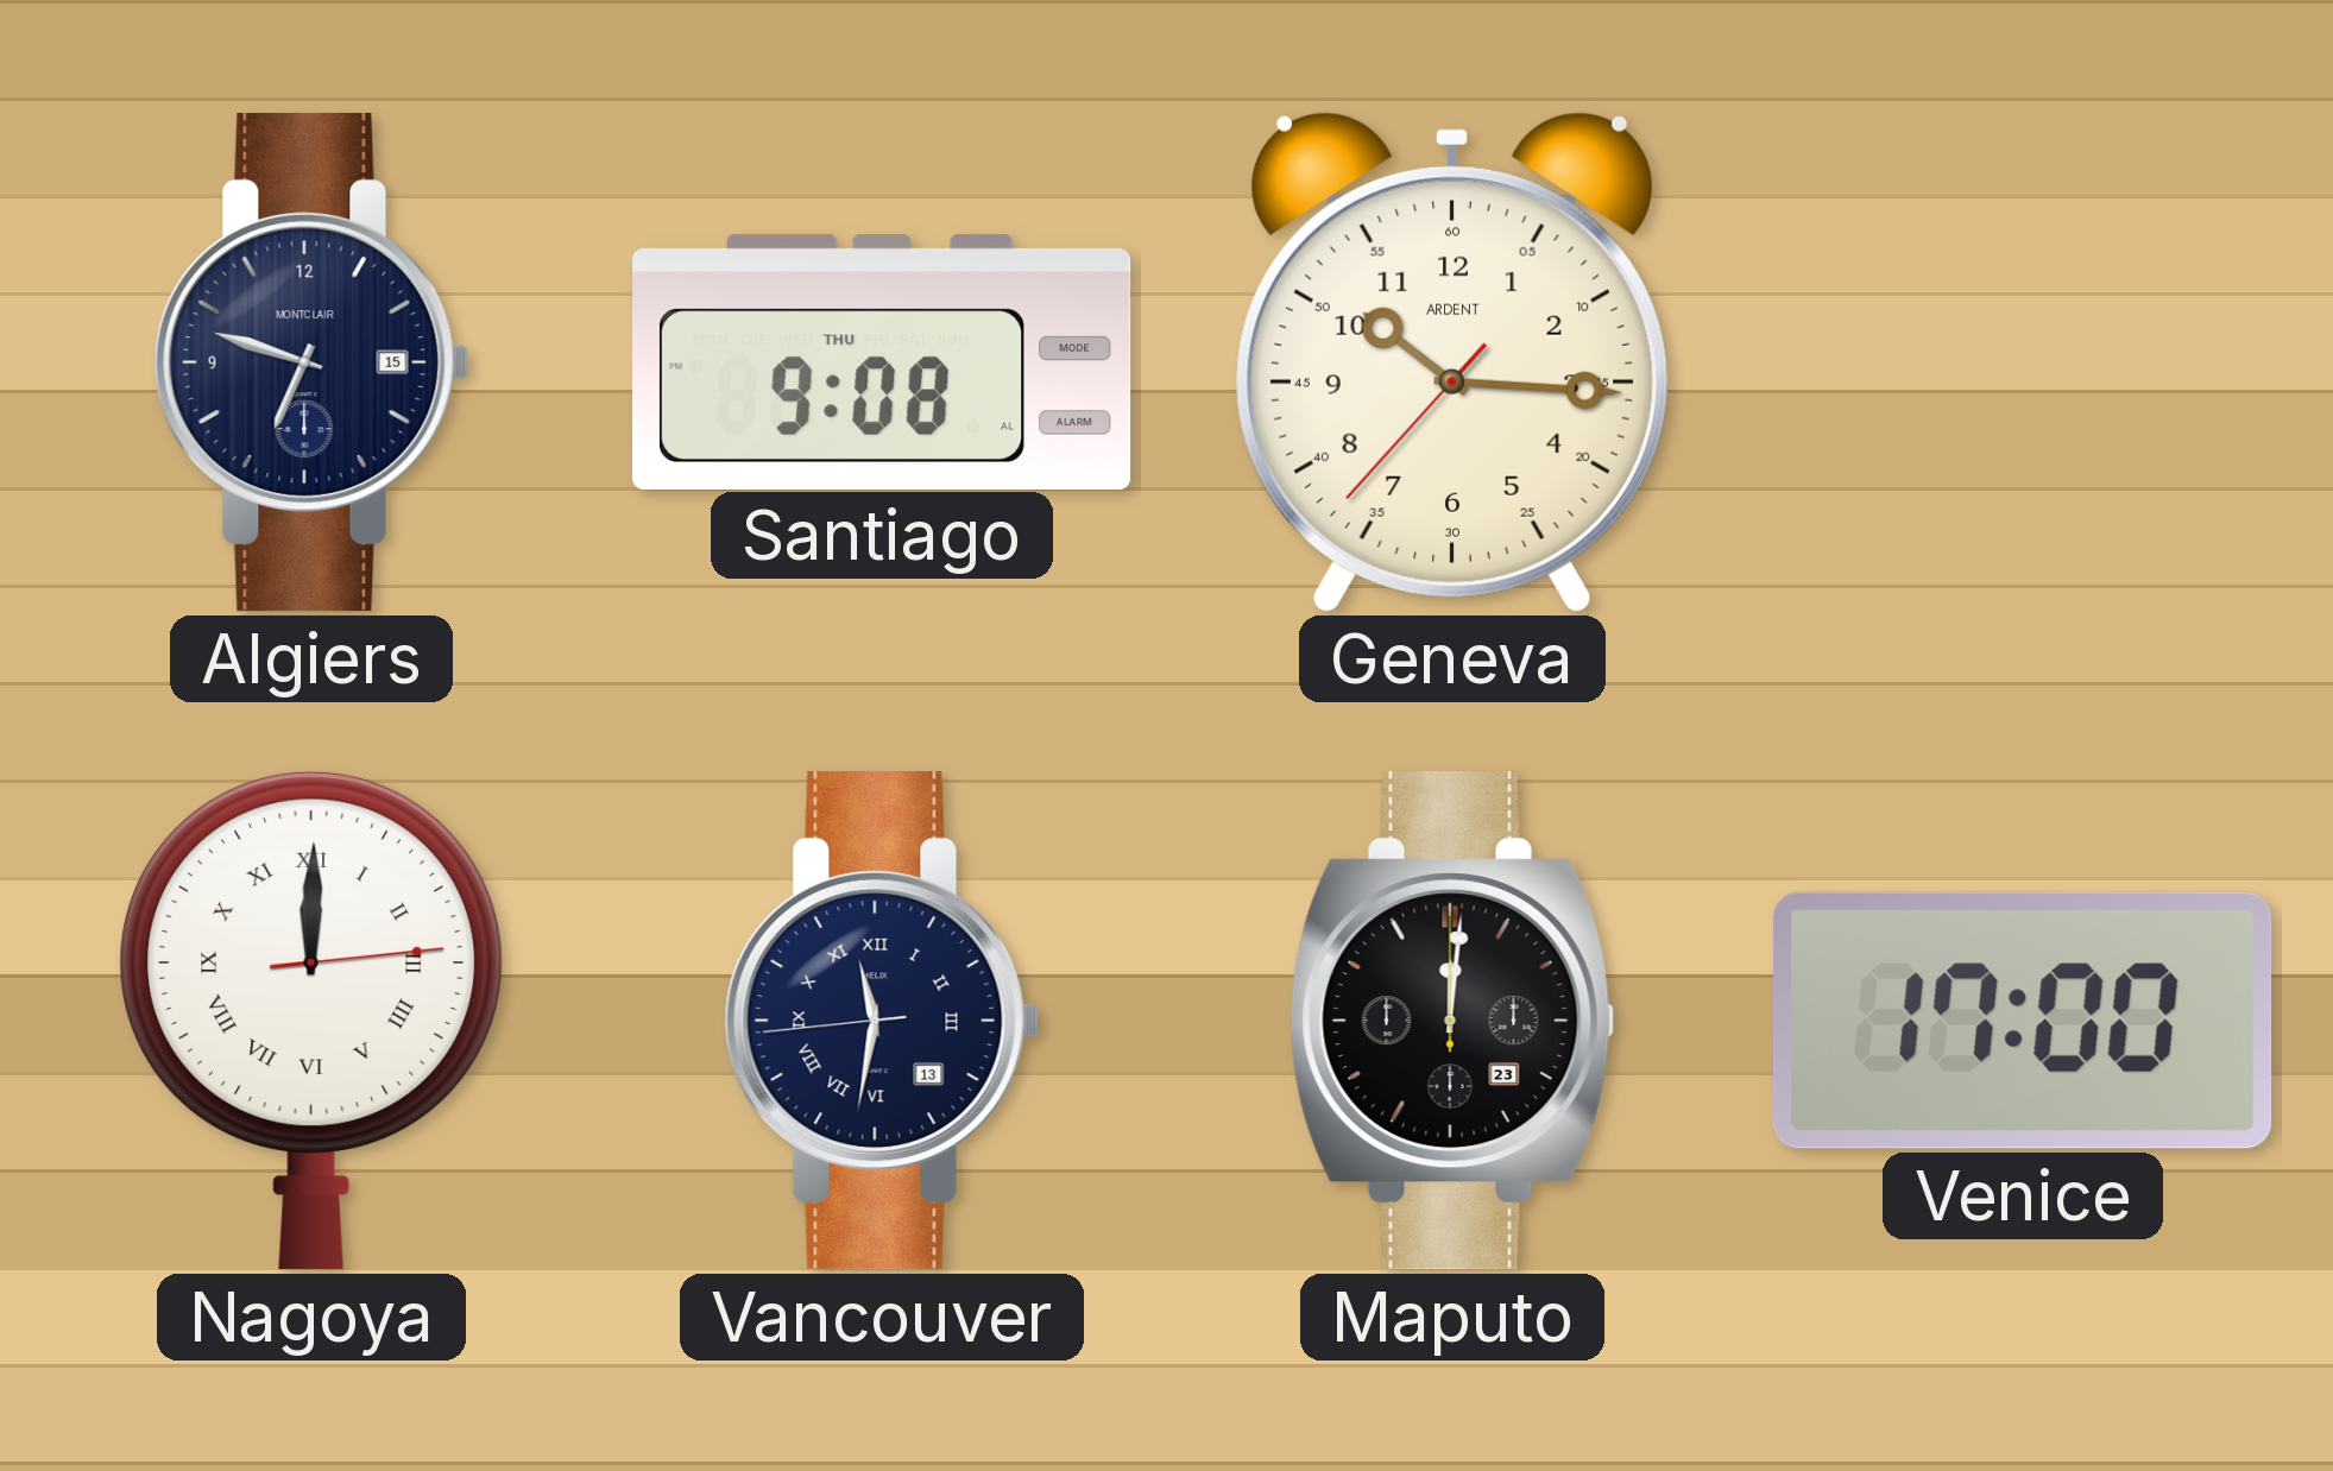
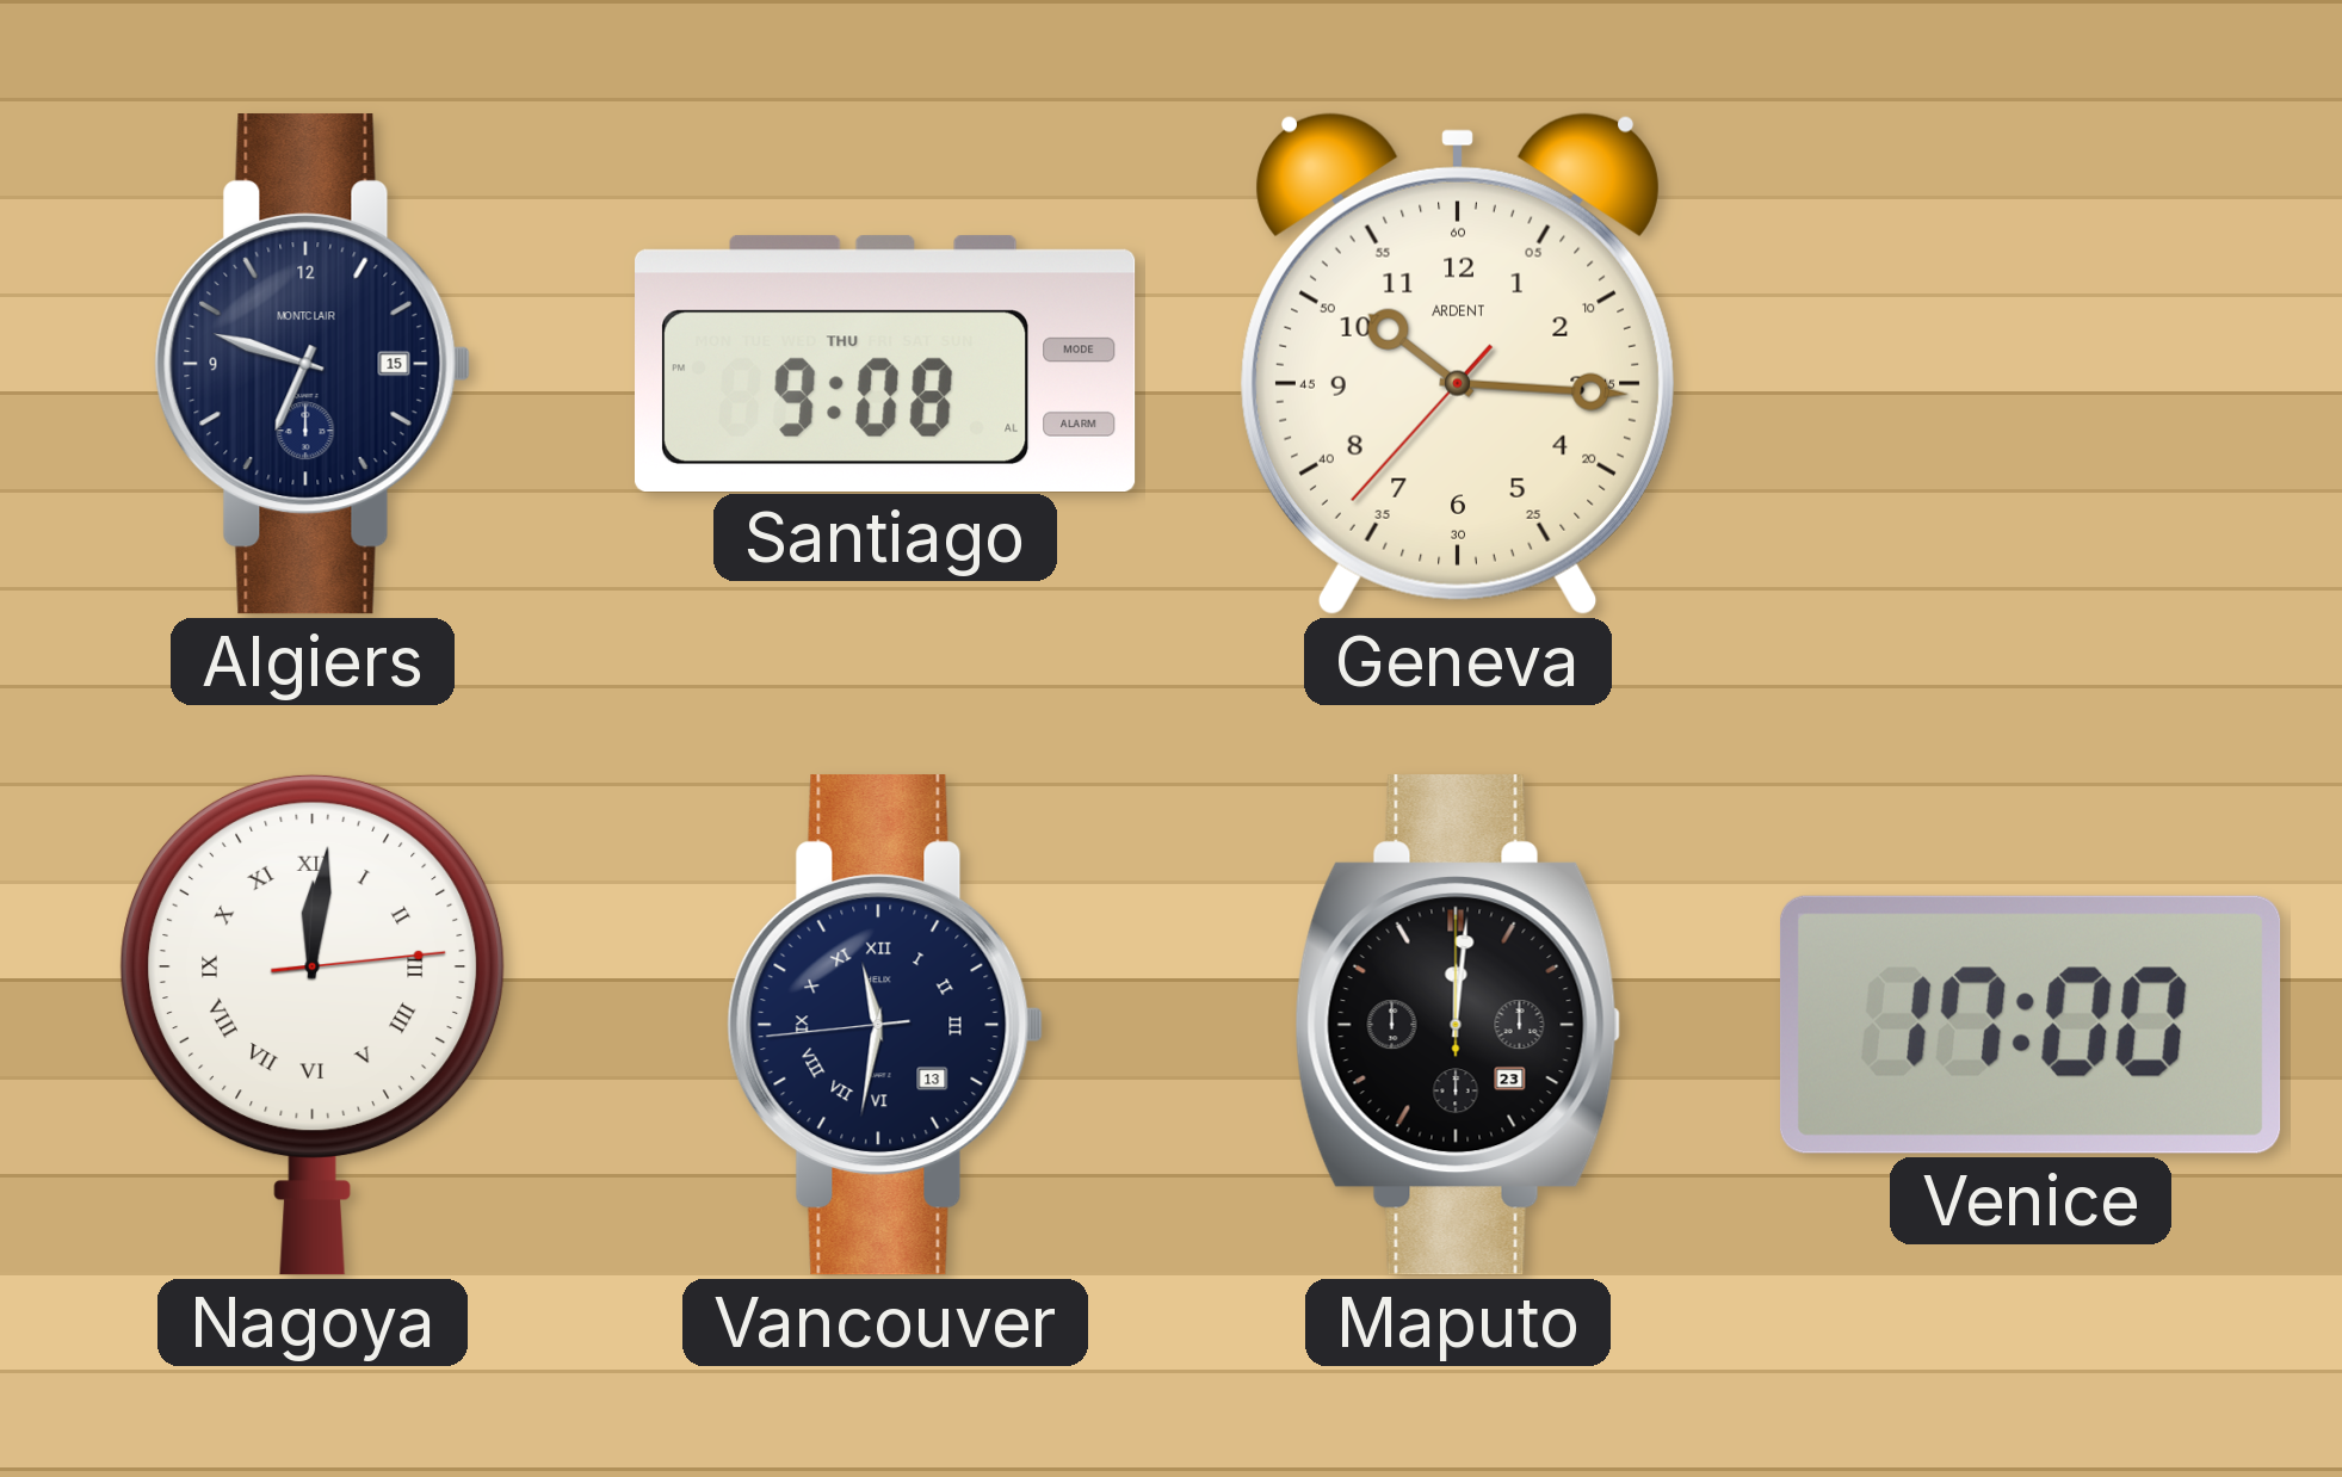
Nagoya: 12:00 -> 12:01 (313, 1025)
